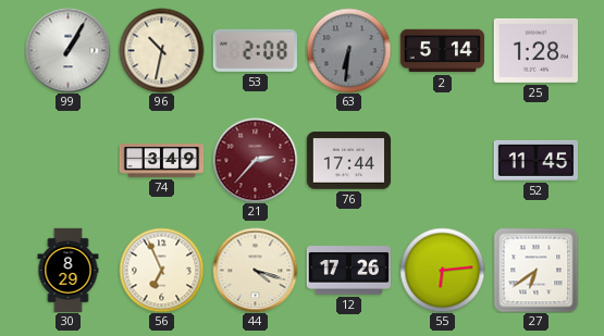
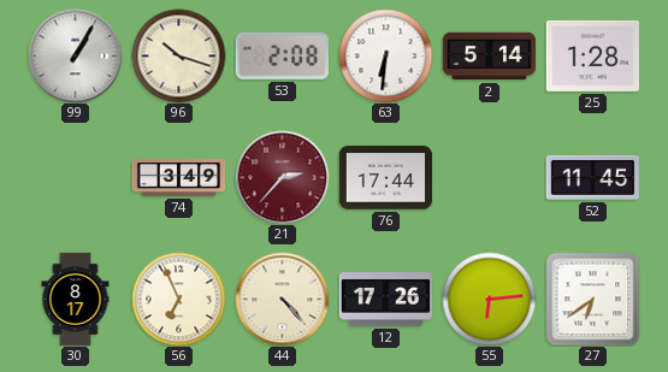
96: 10:32 -> 10:18 (178, 55)
63 dial: grey -> white (385, 55)
30: 8:29 -> 8:17 (76, 299)
44: 4:18 -> 4:23 (282, 299)
